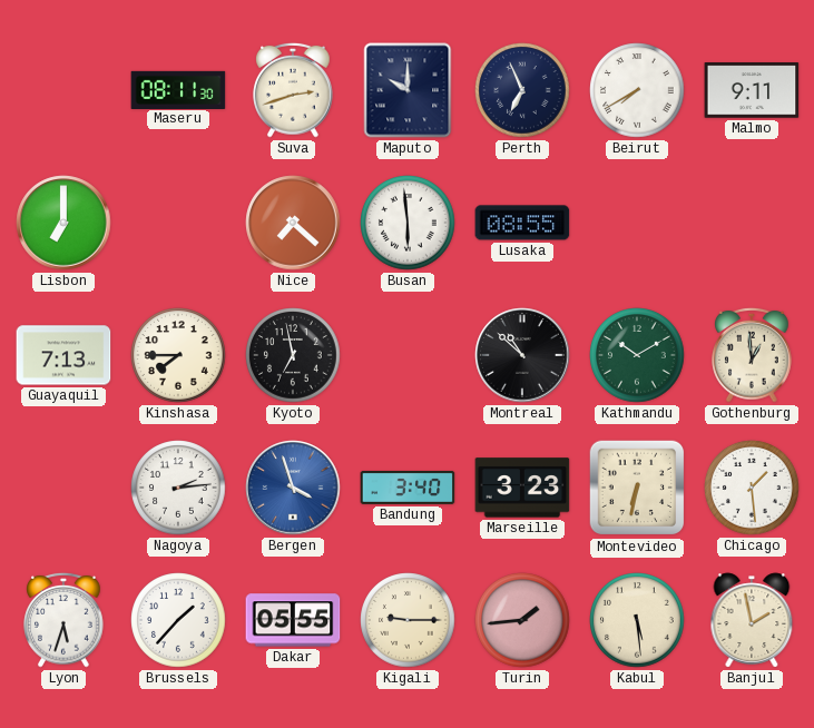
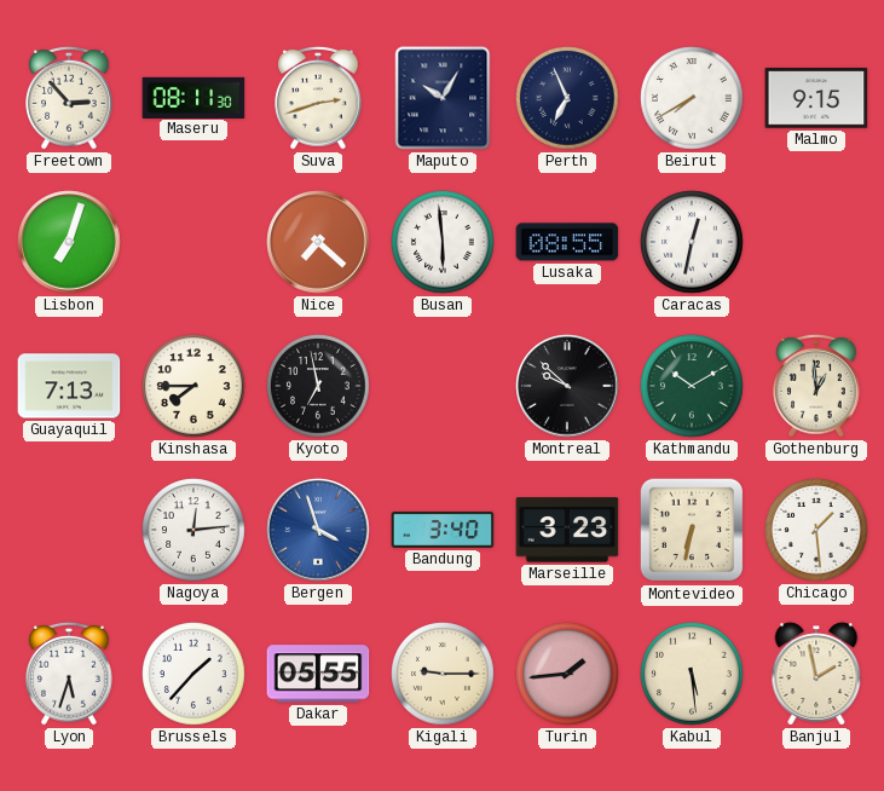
Freetown: none -> 2:53 (69, 98)
Maputo: 10:00 -> 10:05 (443, 98)
Malmo: 9:11 -> 9:15 (816, 98)
Lisbon: 7:00 -> 7:03 (69, 242)
Caracas: none -> 12:32 (692, 242)
Montreal: 10:52 -> 9:52 (567, 386)
Nagoya: 2:14 -> 12:14 (193, 530)
